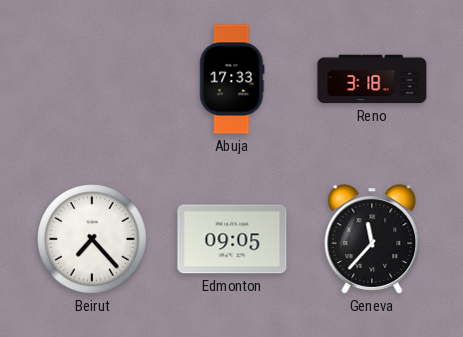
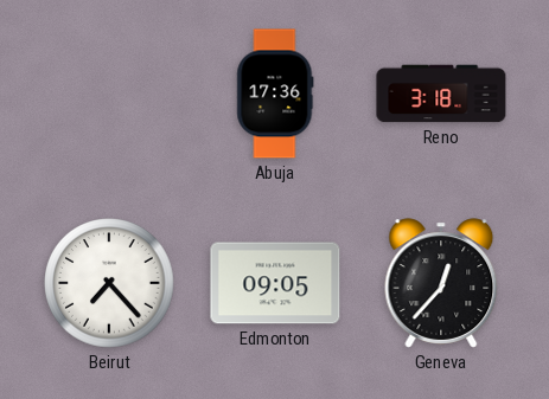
Abuja: 17:33 -> 17:36 (275, 94)
Geneva: 11:37 -> 12:37 (441, 283)
